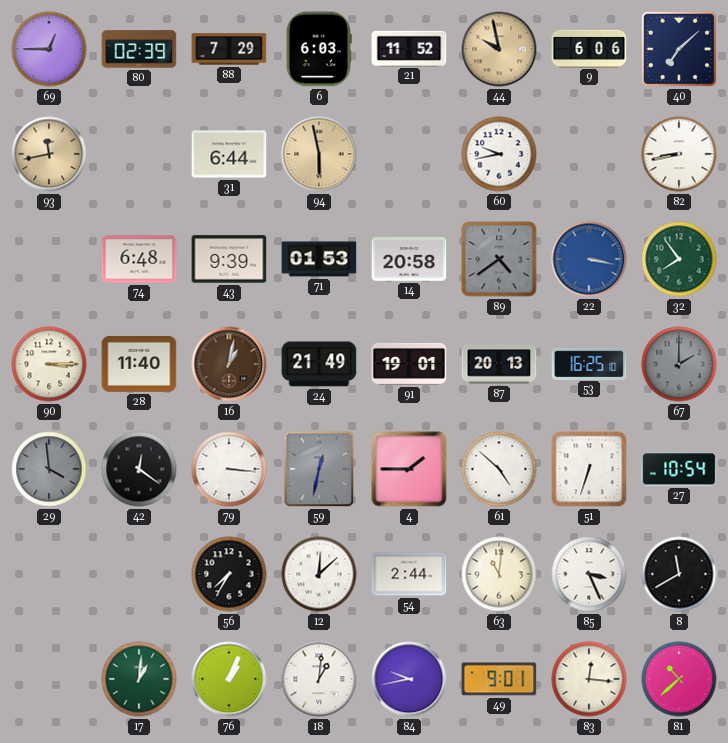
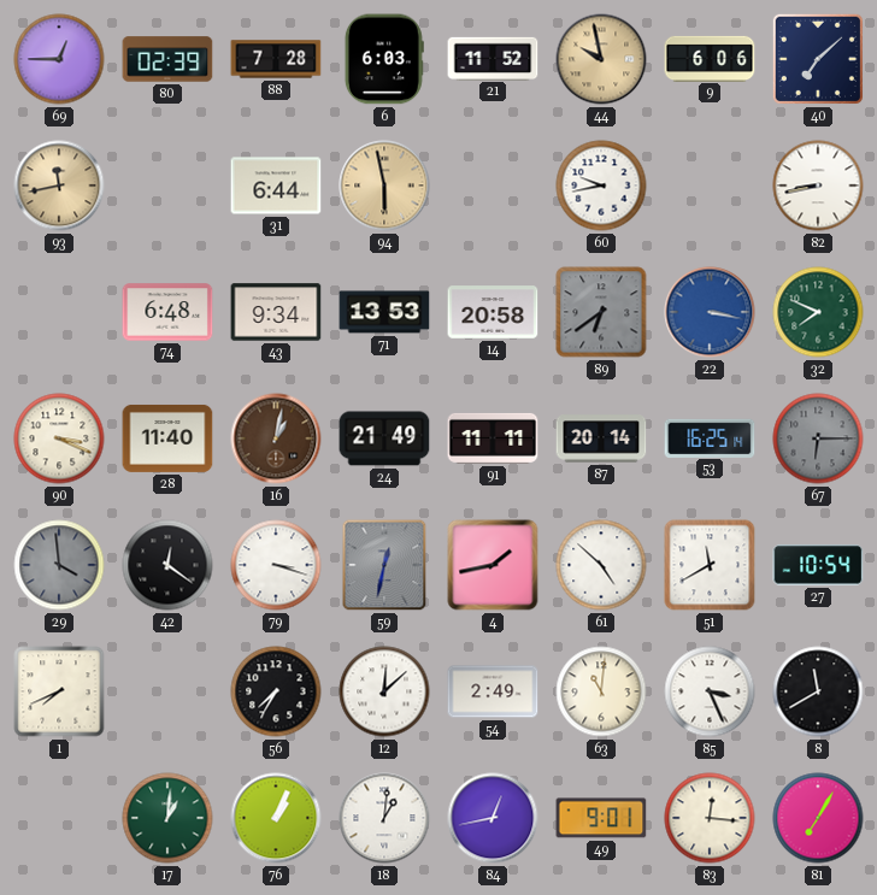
88: 7:29 -> 7:28 (276, 59)
43: 9:39 -> 9:34 (276, 312)
71: 01:53 -> 13:53 (384, 312)
89: 4:39 -> 6:39 (601, 312)
32: 7:54 -> 7:49 (818, 312)
90: 3:15 -> 3:19 (59, 438)
91: 19:01 -> 11:11 (493, 438)
87: 20:13 -> 20:14 (601, 438)
53: 16:25:10 -> 16:25:14 (710, 437)
67: 2:00 -> 6:15 (818, 438)
79: 3:16 -> 3:18 (276, 565)
4: 1:45 -> 1:43 (493, 565)
51: 6:33 -> 11:40 (710, 565)
1: none -> 7:41 (59, 691)
54: 2:44 -> 2:49 (493, 691)
84: 9:43 -> 12:43 (493, 818)
81: 10:38 -> 7:05 (818, 818)
